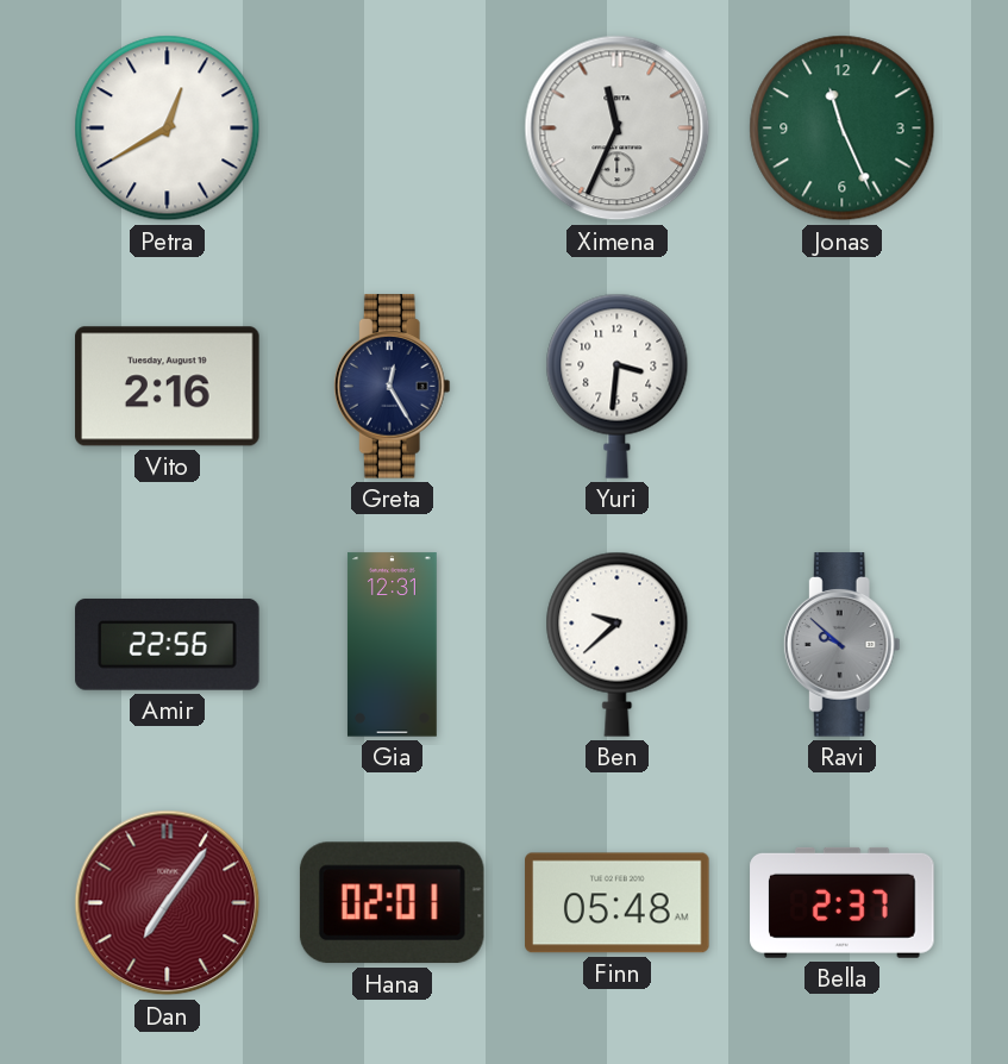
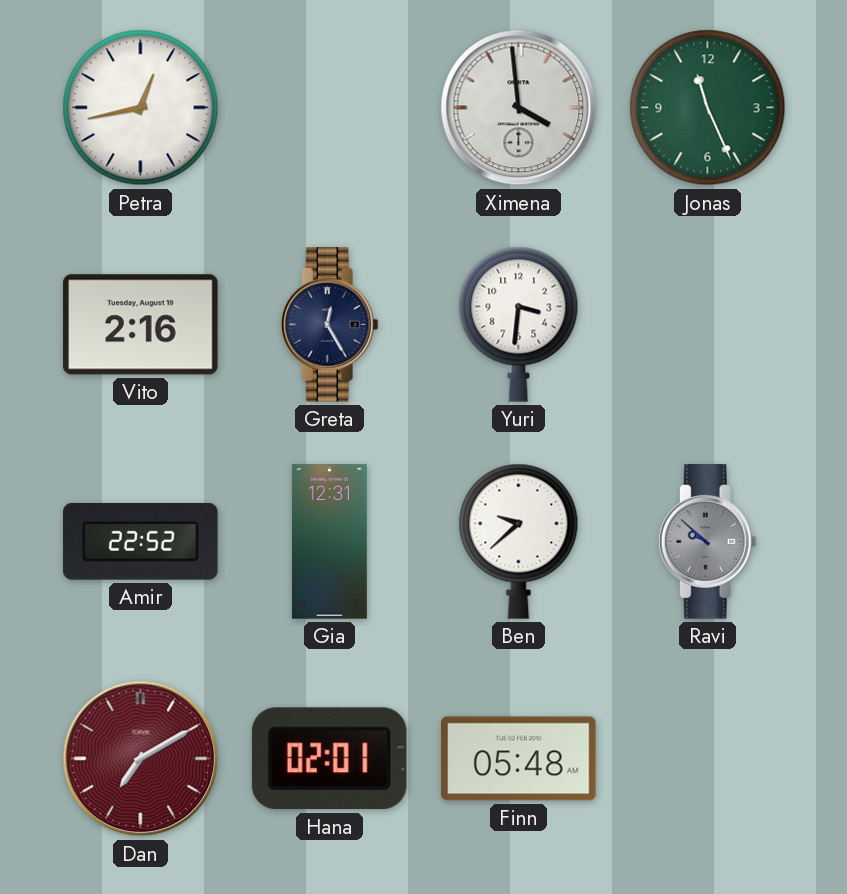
Petra: 12:40 -> 12:43 (141, 108)
Ximena: 11:34 -> 3:59 (519, 108)
Amir: 22:56 -> 22:52 (141, 541)
Dan: 7:06 -> 7:10 (141, 759)
Bella: 2:37 -> none (843, 902)
